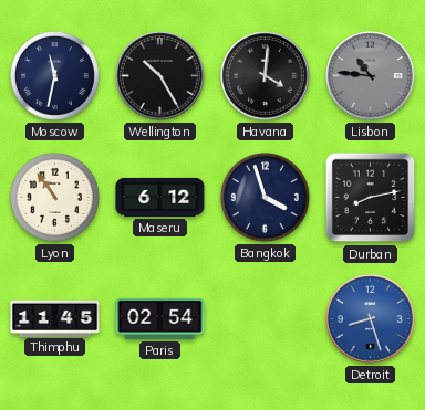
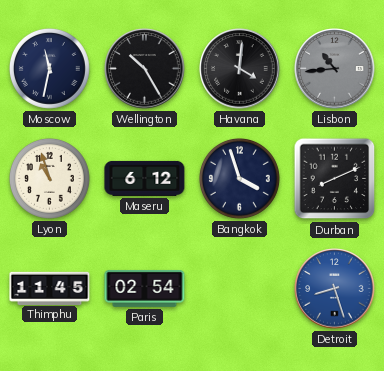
Lisbon: 10:46 -> 10:44 (335, 69)
Lyon: 10:54 -> 10:57 (49, 178)
Durban: 8:13 -> 8:11 (335, 179)
